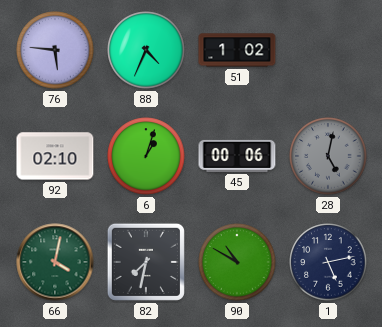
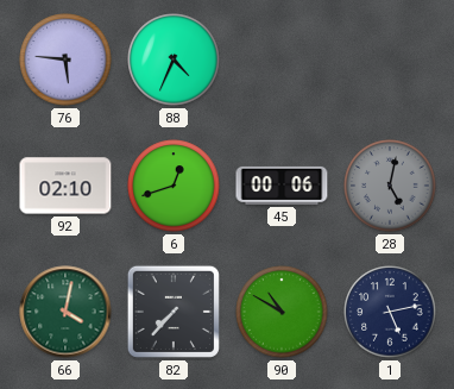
51: 1:02 -> none (237, 50)
6: 1:03 -> 12:42 (174, 186)
82: 7:32 -> 7:37 (174, 312)
